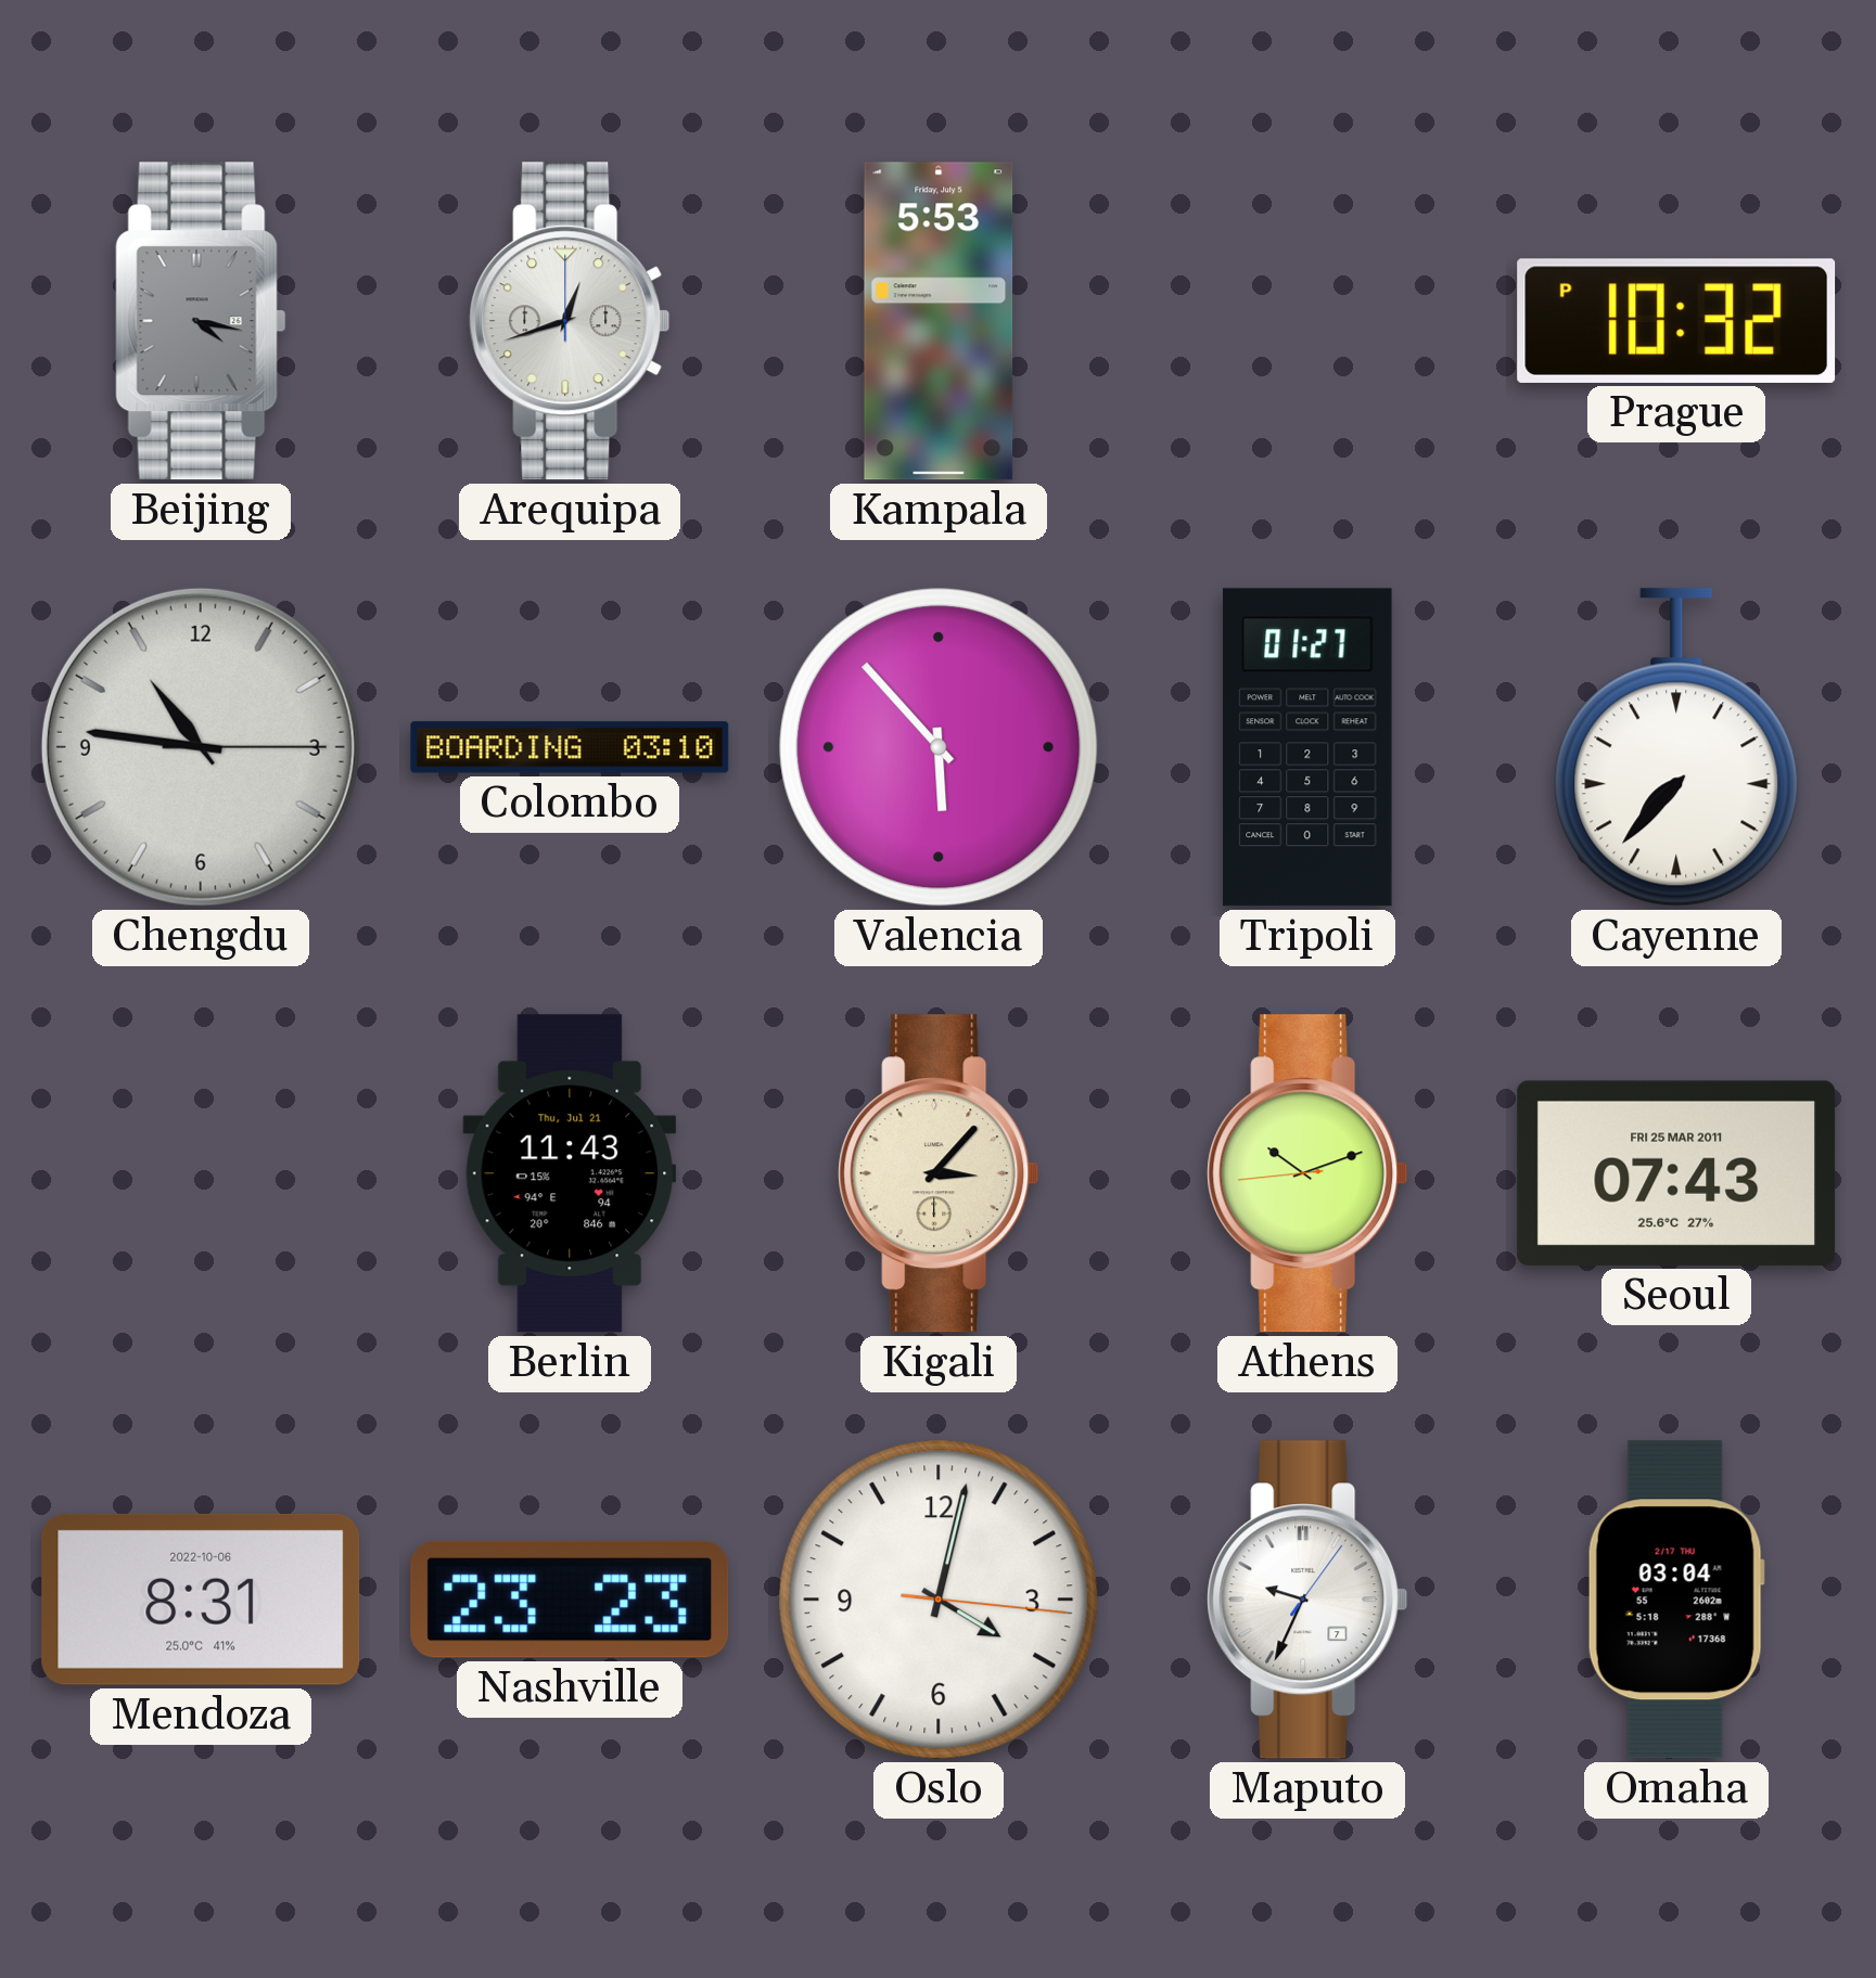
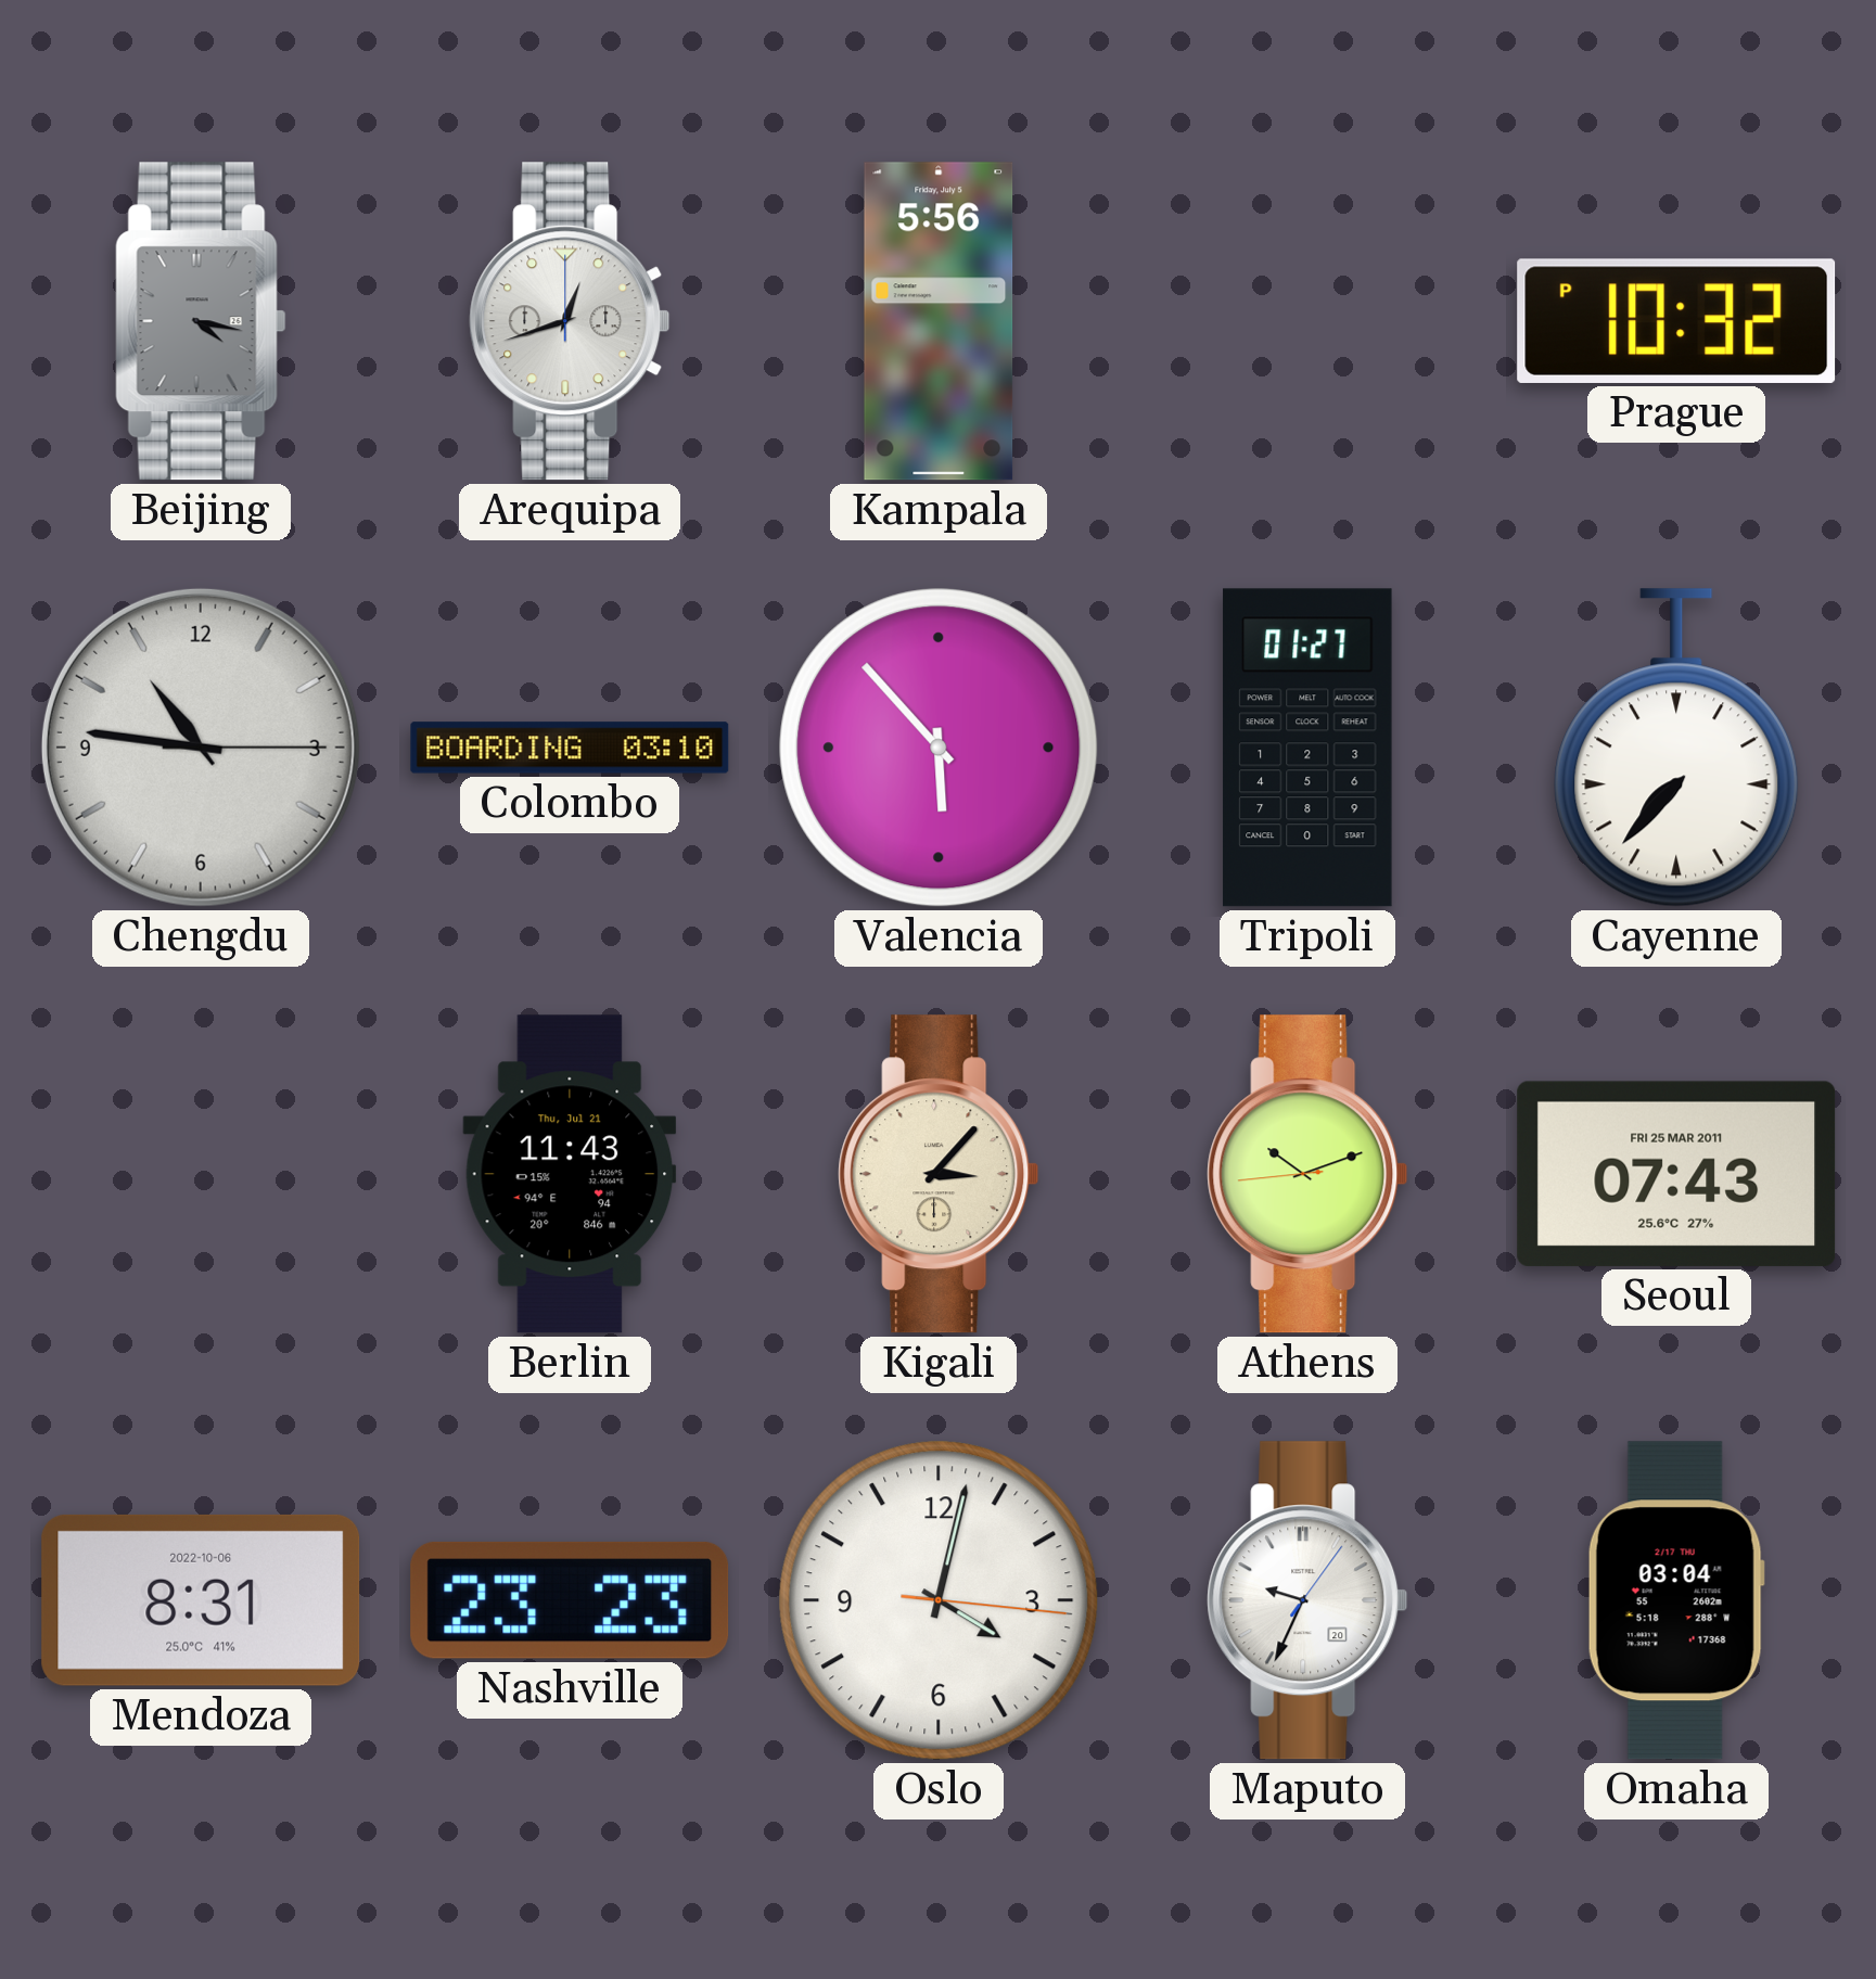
Kampala: 5:53 -> 5:56 (939, 321)
Maputo date: 7 -> 20 (1307, 1600)
